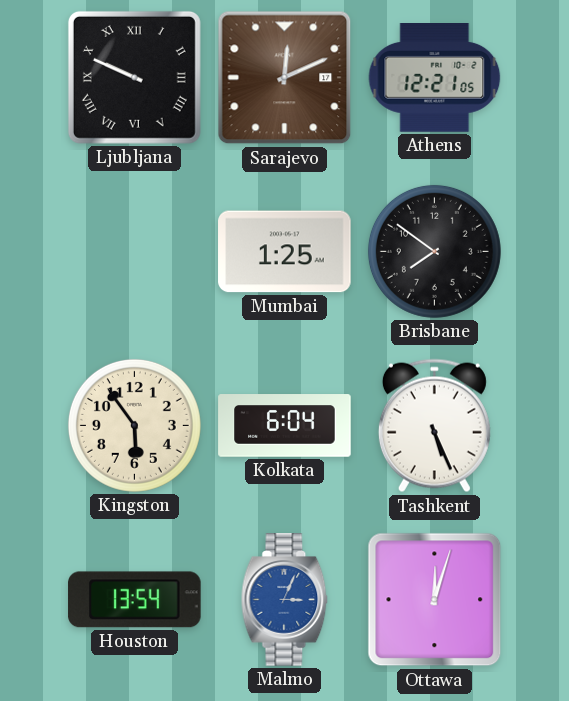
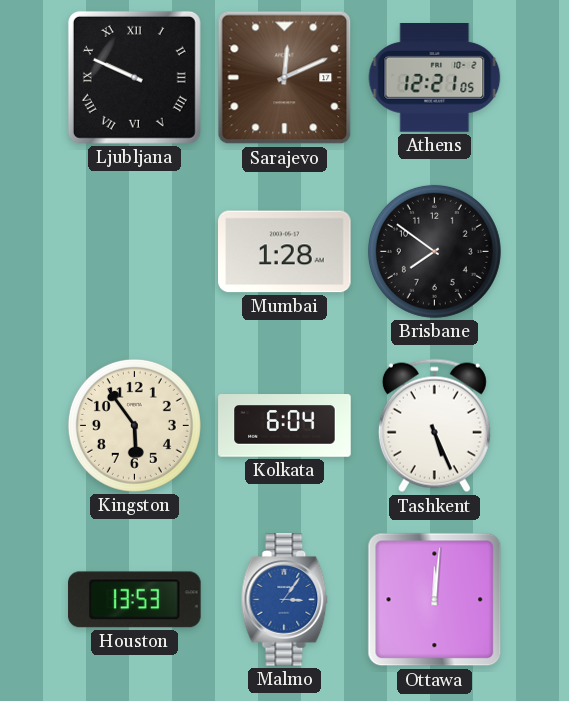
Mumbai: 1:25 -> 1:28 (285, 252)
Houston: 13:54 -> 13:53 (135, 600)
Malmo: 3:04 -> 3:06 (285, 600)
Ottawa: 12:03 -> 12:01 (435, 600)
